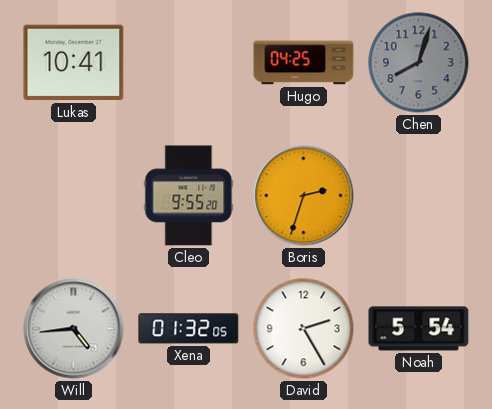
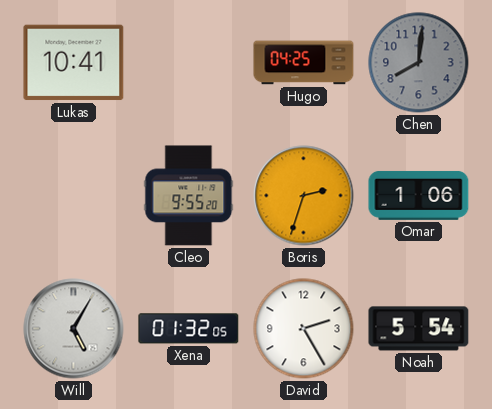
Chen: 8:03 -> 8:01 (419, 63)
Omar: none -> 1:06 (419, 195)
Will: 4:44 -> 5:05 (74, 329)
